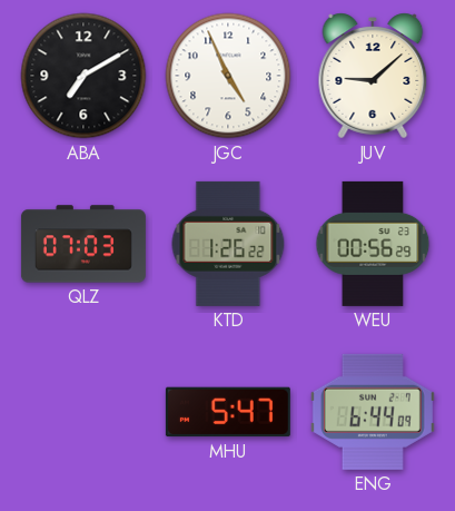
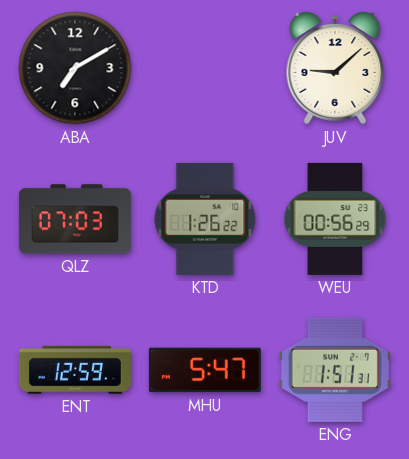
JGC: 4:56 -> none (228, 76)
ENT: none -> 12:59 (75, 370)
ENG: 6:44 -> 1:51 (335, 370)
